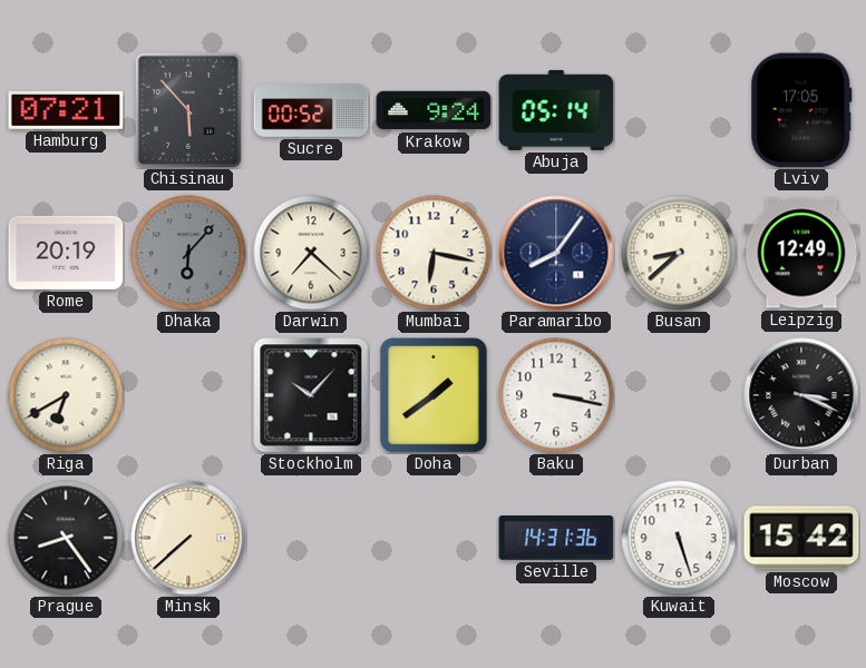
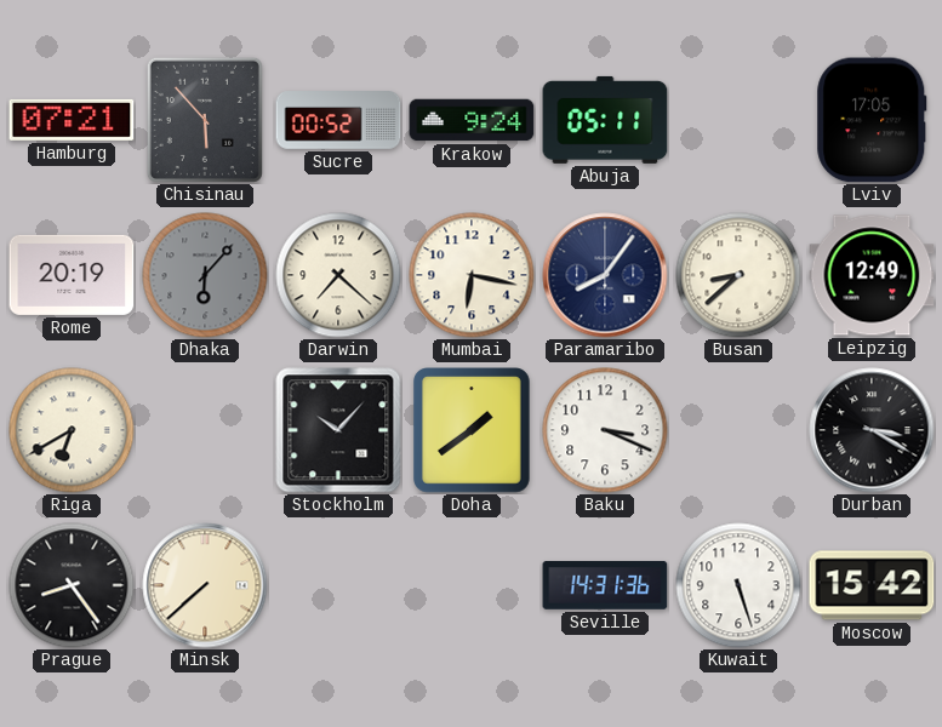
Abuja: 05:14 -> 05:11 (605, 120)
Baku: 3:17 -> 3:19 (605, 430)
Durban: 3:19 -> 3:20 (872, 430)
